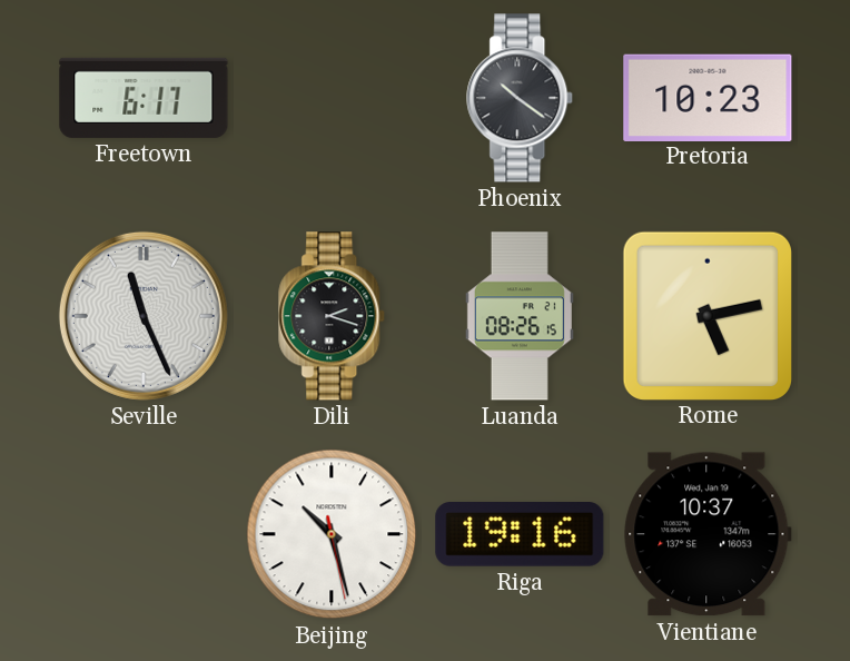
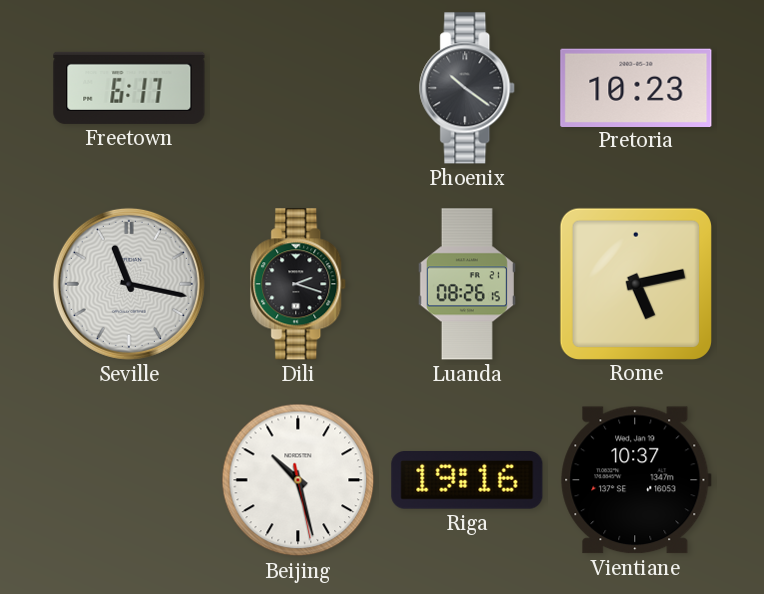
Seville: 11:26 -> 11:17 (129, 284)
